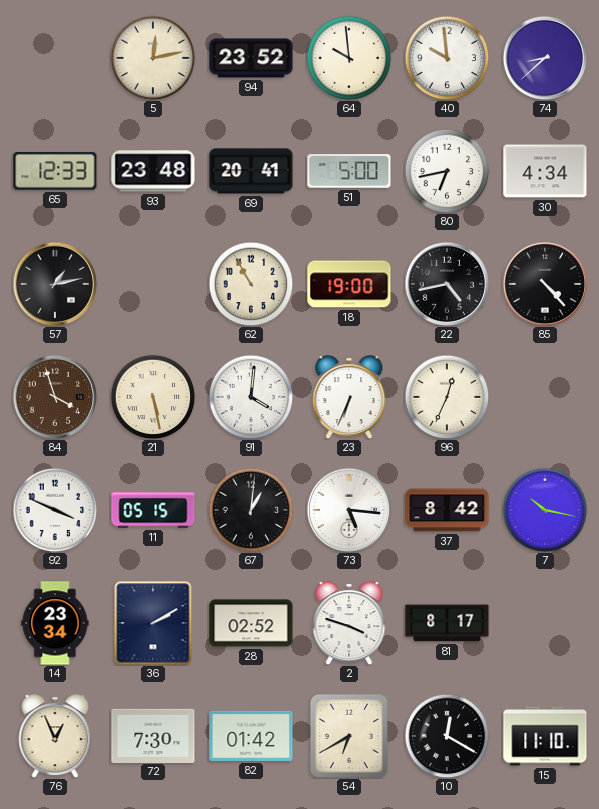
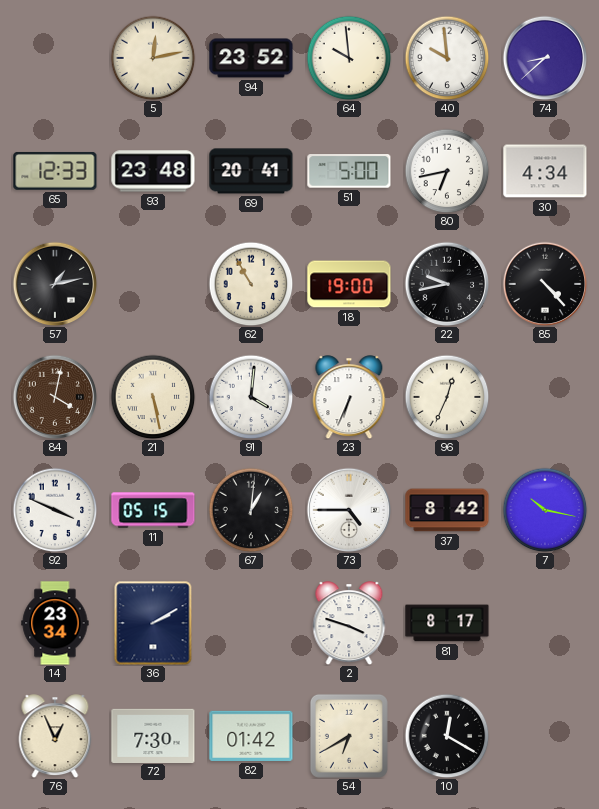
22: 4:43 -> 9:43 (447, 284)
84: 3:57 -> 4:02 (55, 397)
73: 5:16 -> 4:45 (349, 510)
28: 02:52 -> none (251, 623)
15: 11:10 -> none (545, 736)
